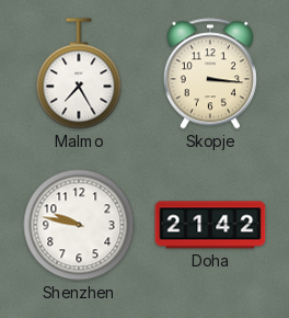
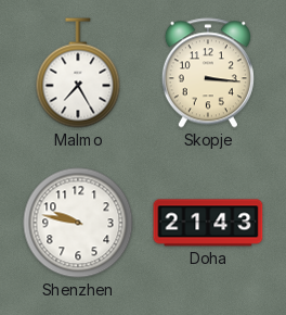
Doha: 21:42 -> 21:43 (208, 223)
